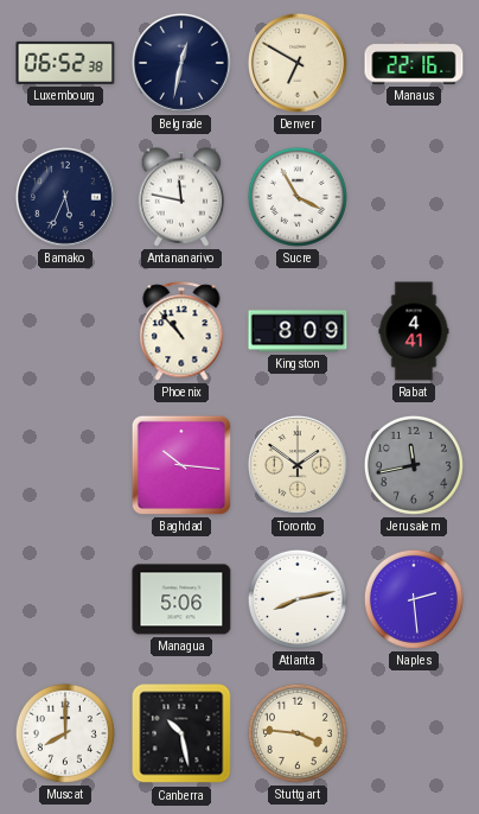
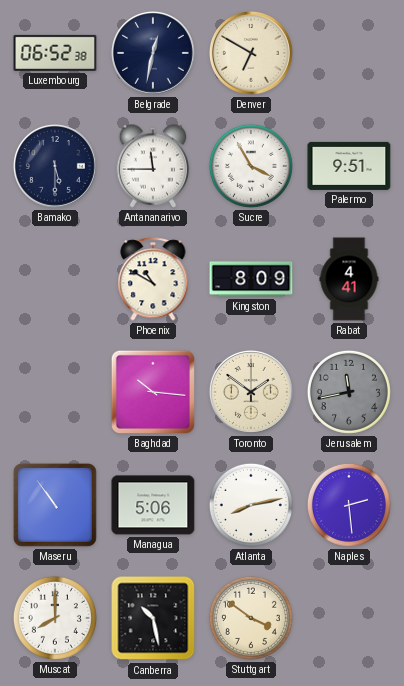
Manaus: 22:16 -> none (414, 63)
Bamako: 5:34 -> 5:30 (55, 166)
Antananarivo: 11:47 -> 11:45 (153, 166)
Palermo: none -> 9:51 (349, 166)
Phoenix: 10:53 -> 10:50 (153, 279)
Maseru: none -> 10:54 (55, 505)
Stuttgart: 3:46 -> 3:51 (251, 618)
